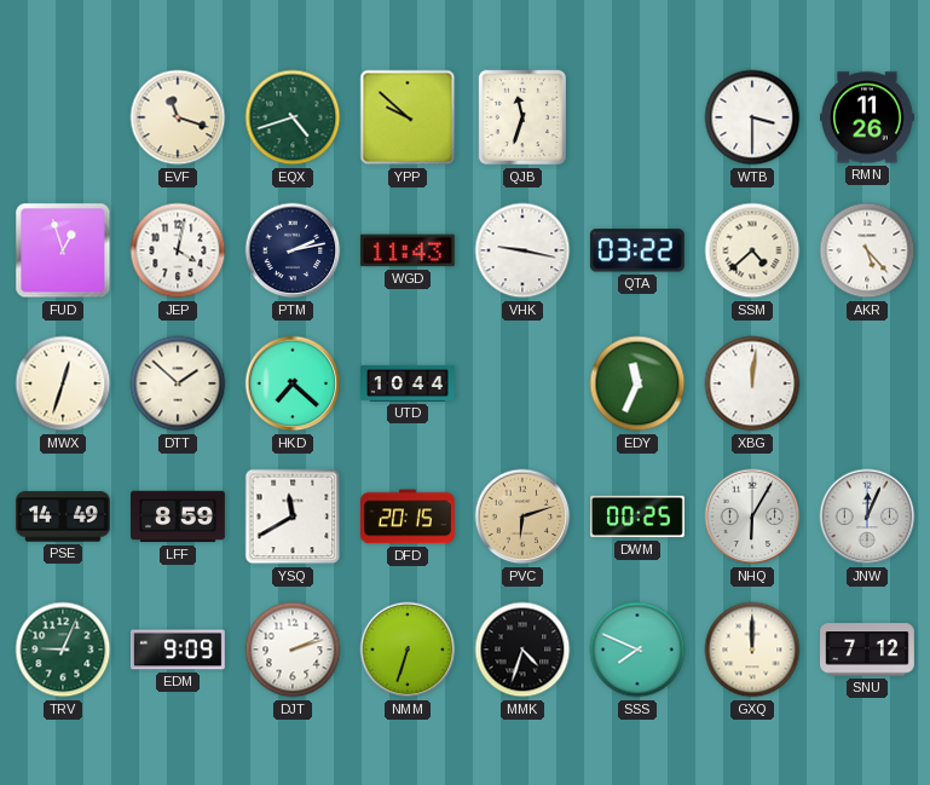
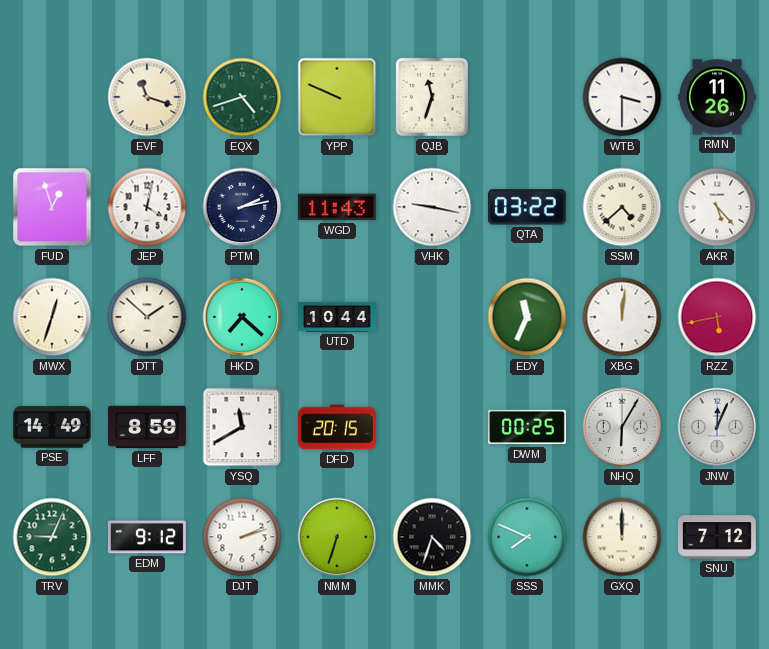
YPP: 9:52 -> 9:49 (337, 97)
RZZ: none -> 5:43 (717, 317)
PVC: 6:12 -> none (522, 516)
EDM: 9:09 -> 9:12 (148, 537)
